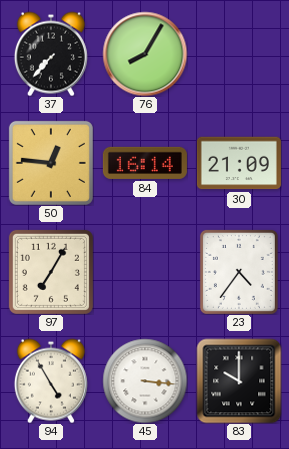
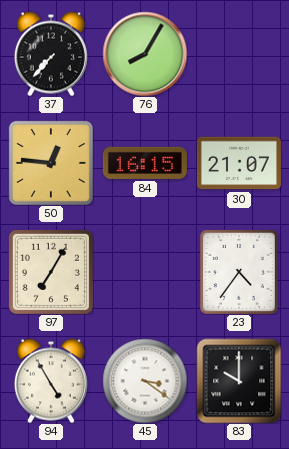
84: 16:14 -> 16:15 (145, 163)
30: 21:09 -> 21:07 (239, 163)
45: 3:16 -> 3:21 (145, 381)
